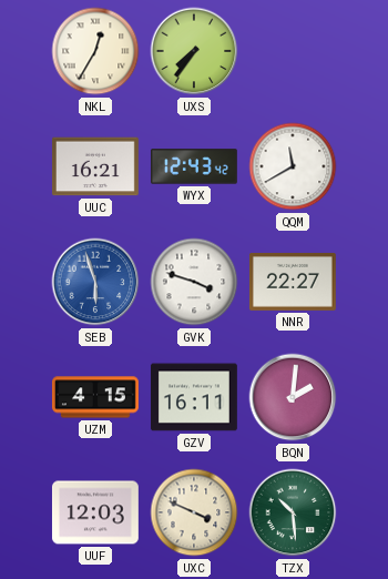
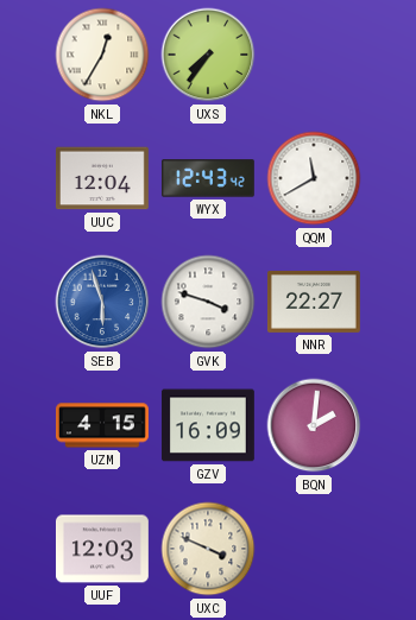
UUC: 16:21 -> 12:04 (102, 178)
GZV: 16:11 -> 16:09 (208, 425)
TZX: 10:29 -> none (293, 512)
